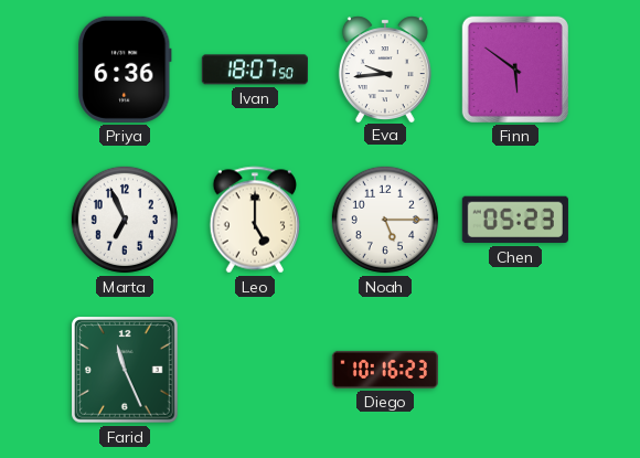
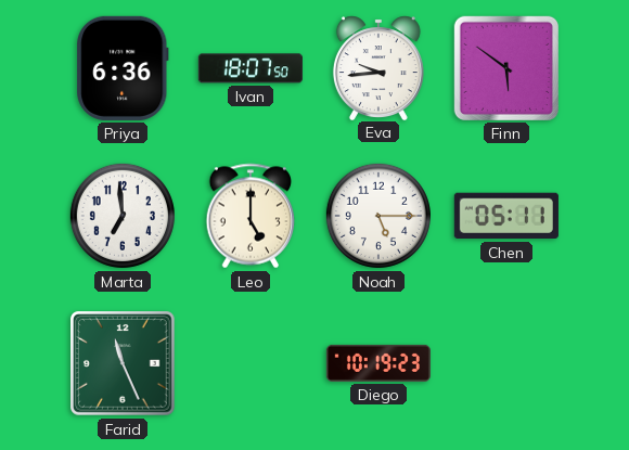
Marta: 6:56 -> 6:59 (123, 216)
Chen: 05:23 -> 05:11 (506, 216)
Diego: 10:16 -> 10:19 (378, 363)
